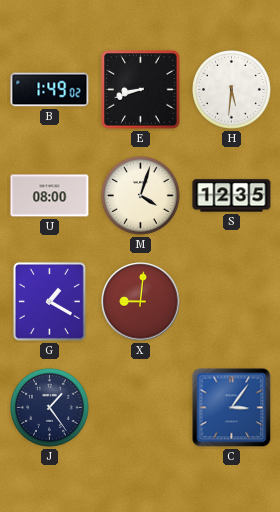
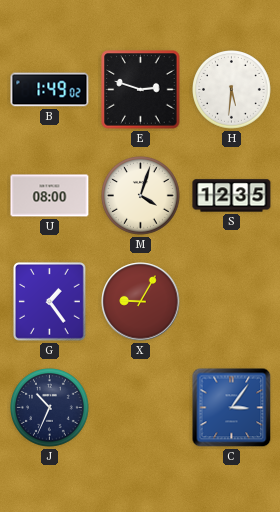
E: 8:42 -> 2:48 (141, 90)
G: 1:20 -> 1:24 (49, 301)
X: 9:01 -> 9:05 (141, 302)
J: 1:24 -> 10:34 (50, 408)
